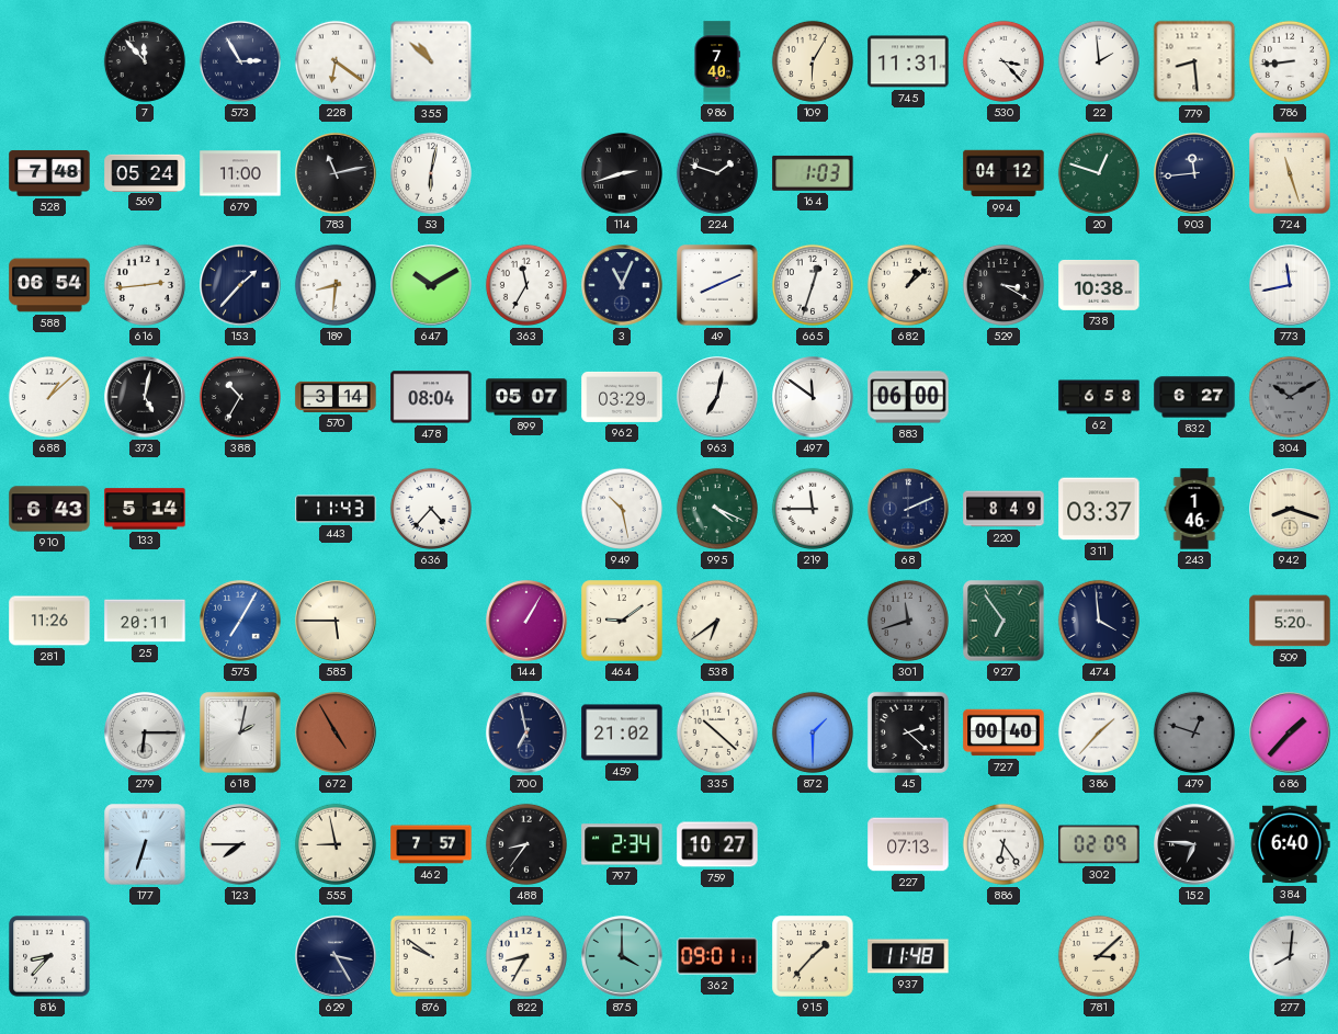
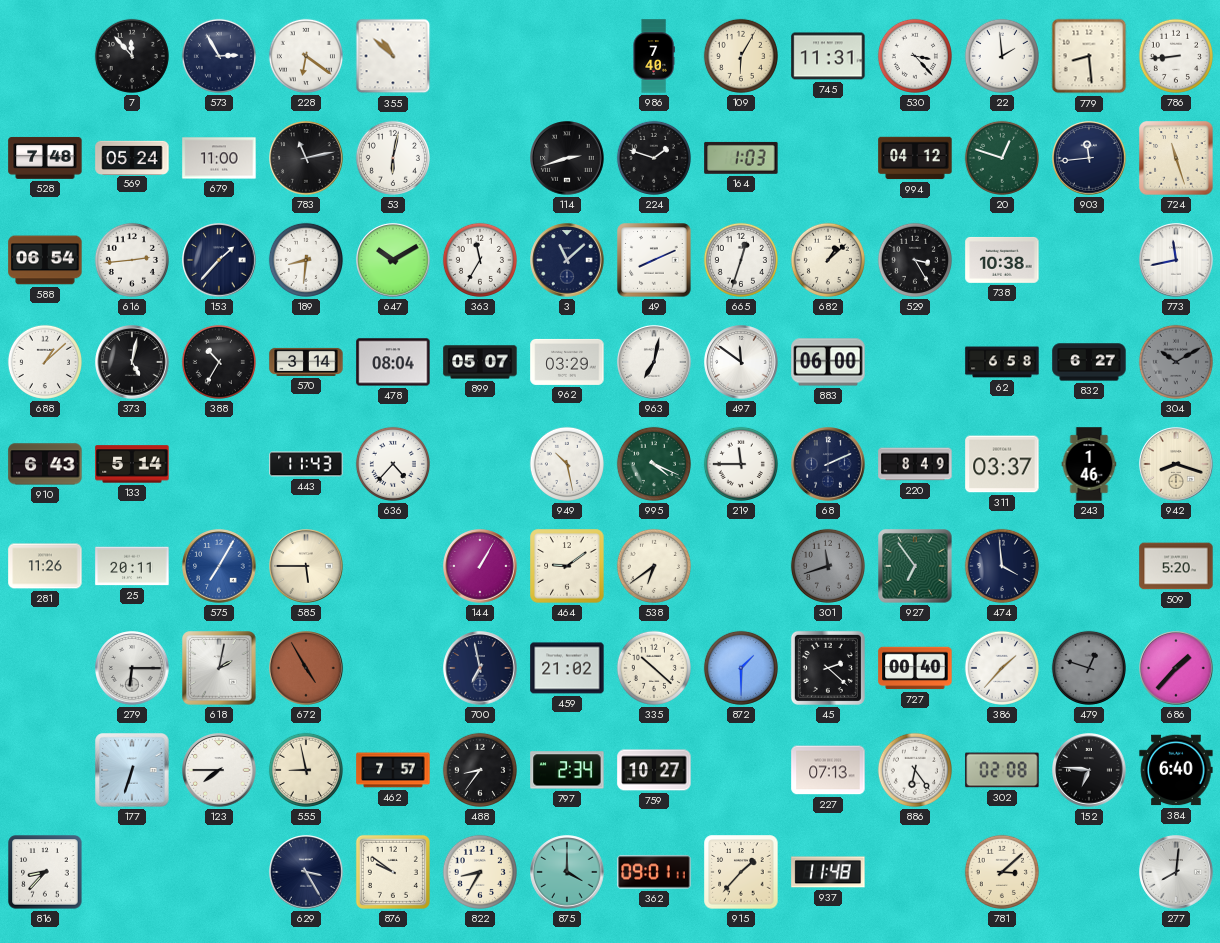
3: 11:04 -> 11:08 (567, 260)
529: 3:20 -> 3:25 (915, 260)
302: 02:09 -> 02:08 (1002, 770)
